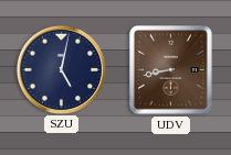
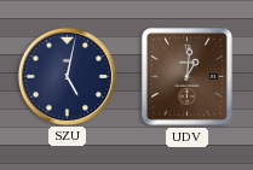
UDV: 8:43 -> 1:01 (186, 76)
